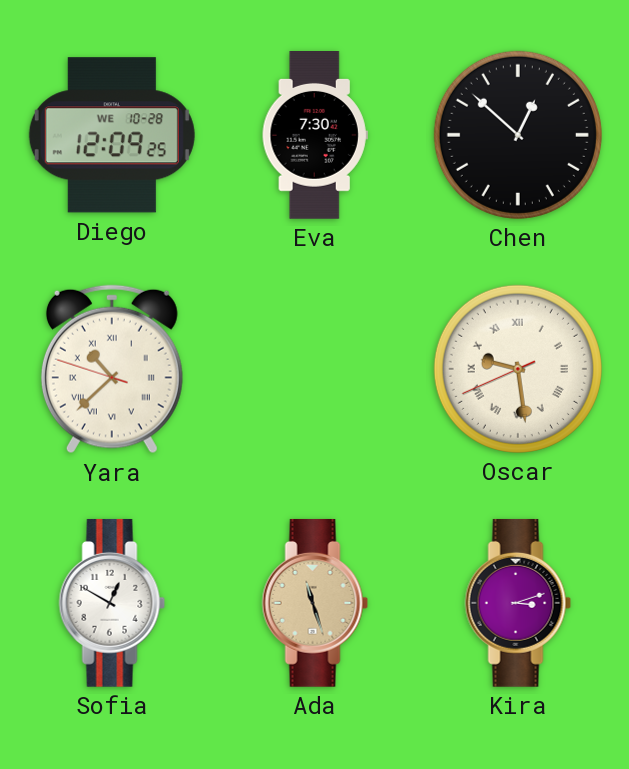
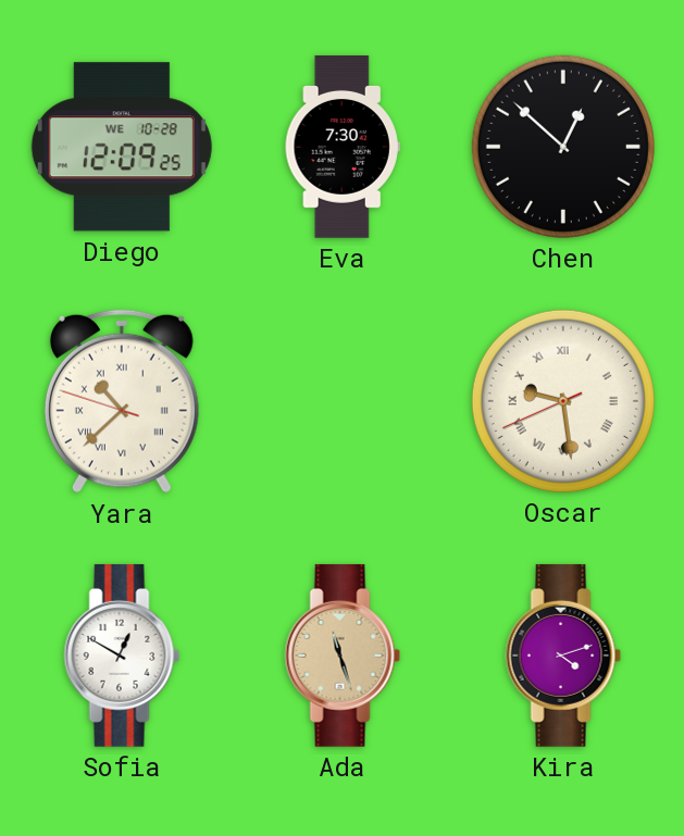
Kira: 3:12 -> 4:12 (563, 656)
